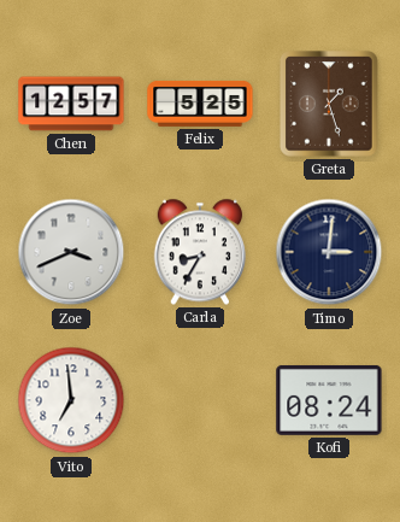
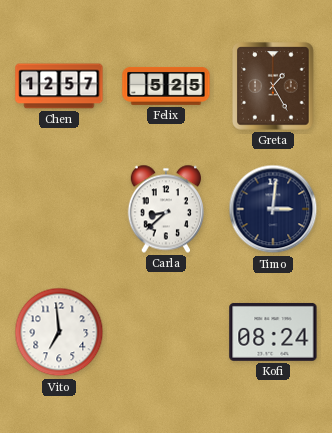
Greta: 1:27 -> 1:25 (273, 86)
Zoe: 3:41 -> none (71, 252)
Carla: 8:35 -> 8:38 (165, 209)
